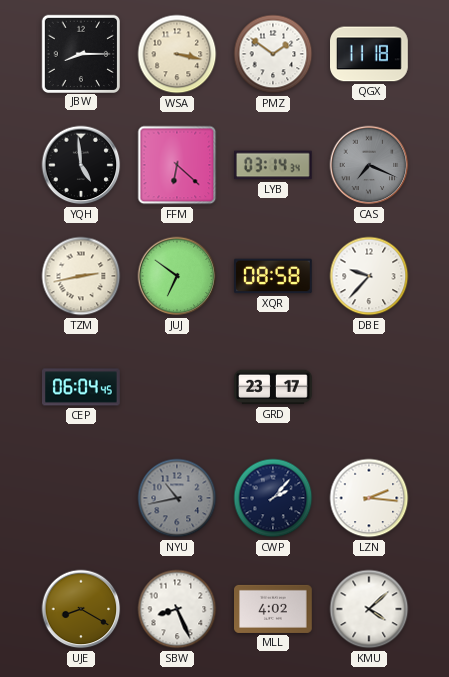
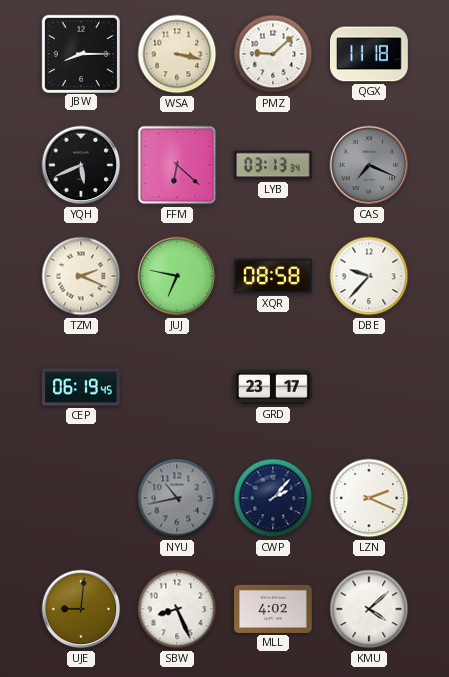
PMZ: 1:51 -> 9:08 (273, 54)
YQH: 4:59 -> 5:41 (81, 165)
LYB: 03:14 -> 03:13 (274, 165)
TZM: 2:43 -> 2:19 (81, 276)
JUJ: 6:51 -> 6:47 (177, 276)
CEP: 06:04 -> 06:19 (82, 387)
LZN: 2:16 -> 2:19 (369, 498)
UJE: 8:20 -> 9:01 (81, 609)
